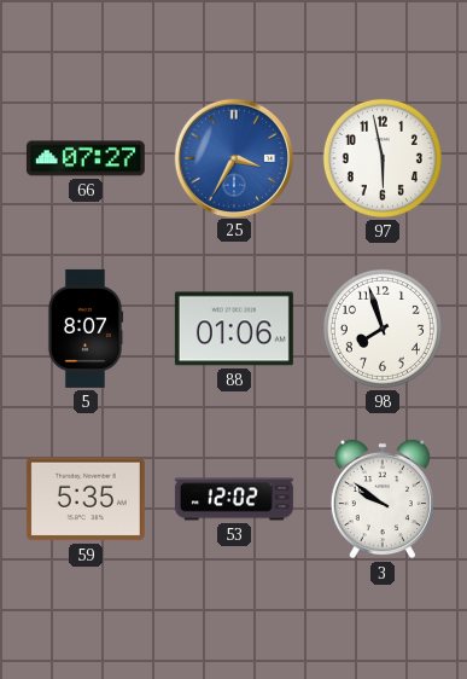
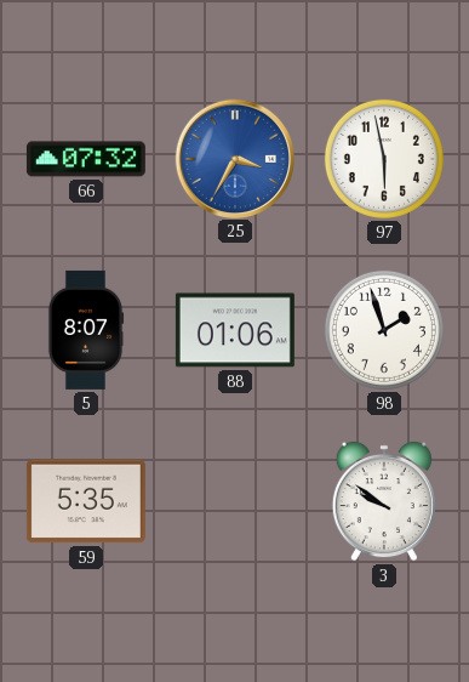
66: 07:27 -> 07:32 (86, 159)
98: 7:57 -> 1:57 (384, 330)
53: 12:02 -> none (234, 499)
